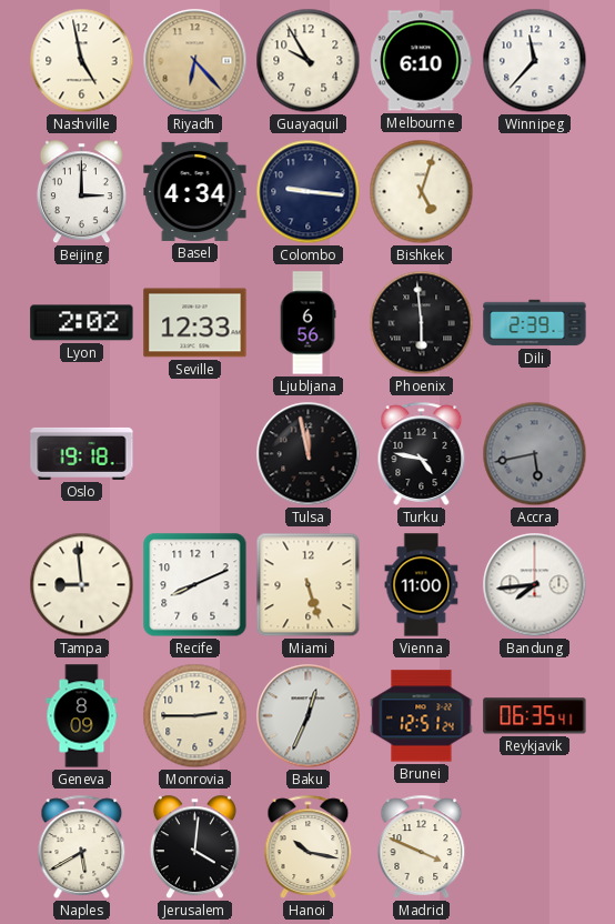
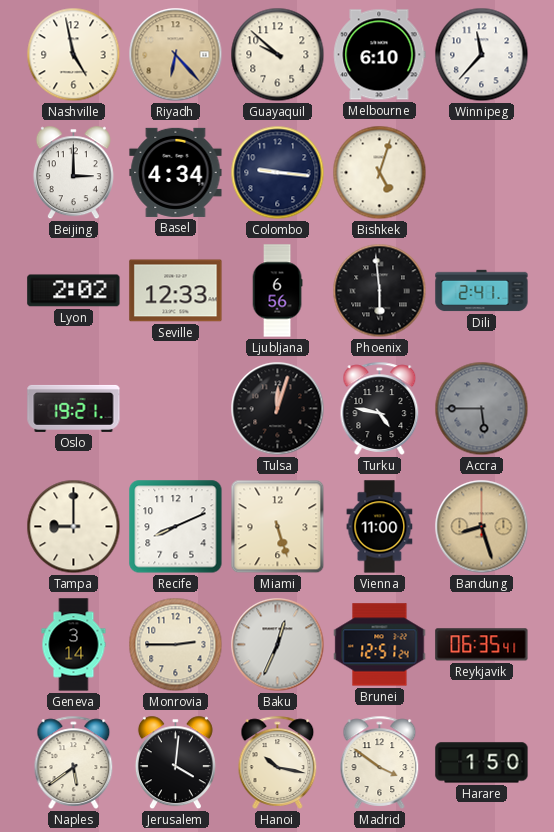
Guayaquil: 9:55 -> 9:52 (278, 55)
Dili: 2:39 -> 2:41 (482, 291)
Oslo: 19:18 -> 19:21 (74, 408)
Tulsa: 11:58 -> 12:03 (278, 409)
Accra: 5:43 -> 5:45 (482, 409)
Tampa: 8:59 -> 9:00 (74, 527)
Bandung: 7:44 -> 8:27 (482, 527)
Bandung dial: white -> champagne (482, 527)
Geneva: 8:09 -> 3:14 (74, 645)
Naples: 5:40 -> 5:39 (74, 762)
Madrid: 3:49 -> 3:51 (380, 762)
Harare: none -> 1:50 (482, 763)
